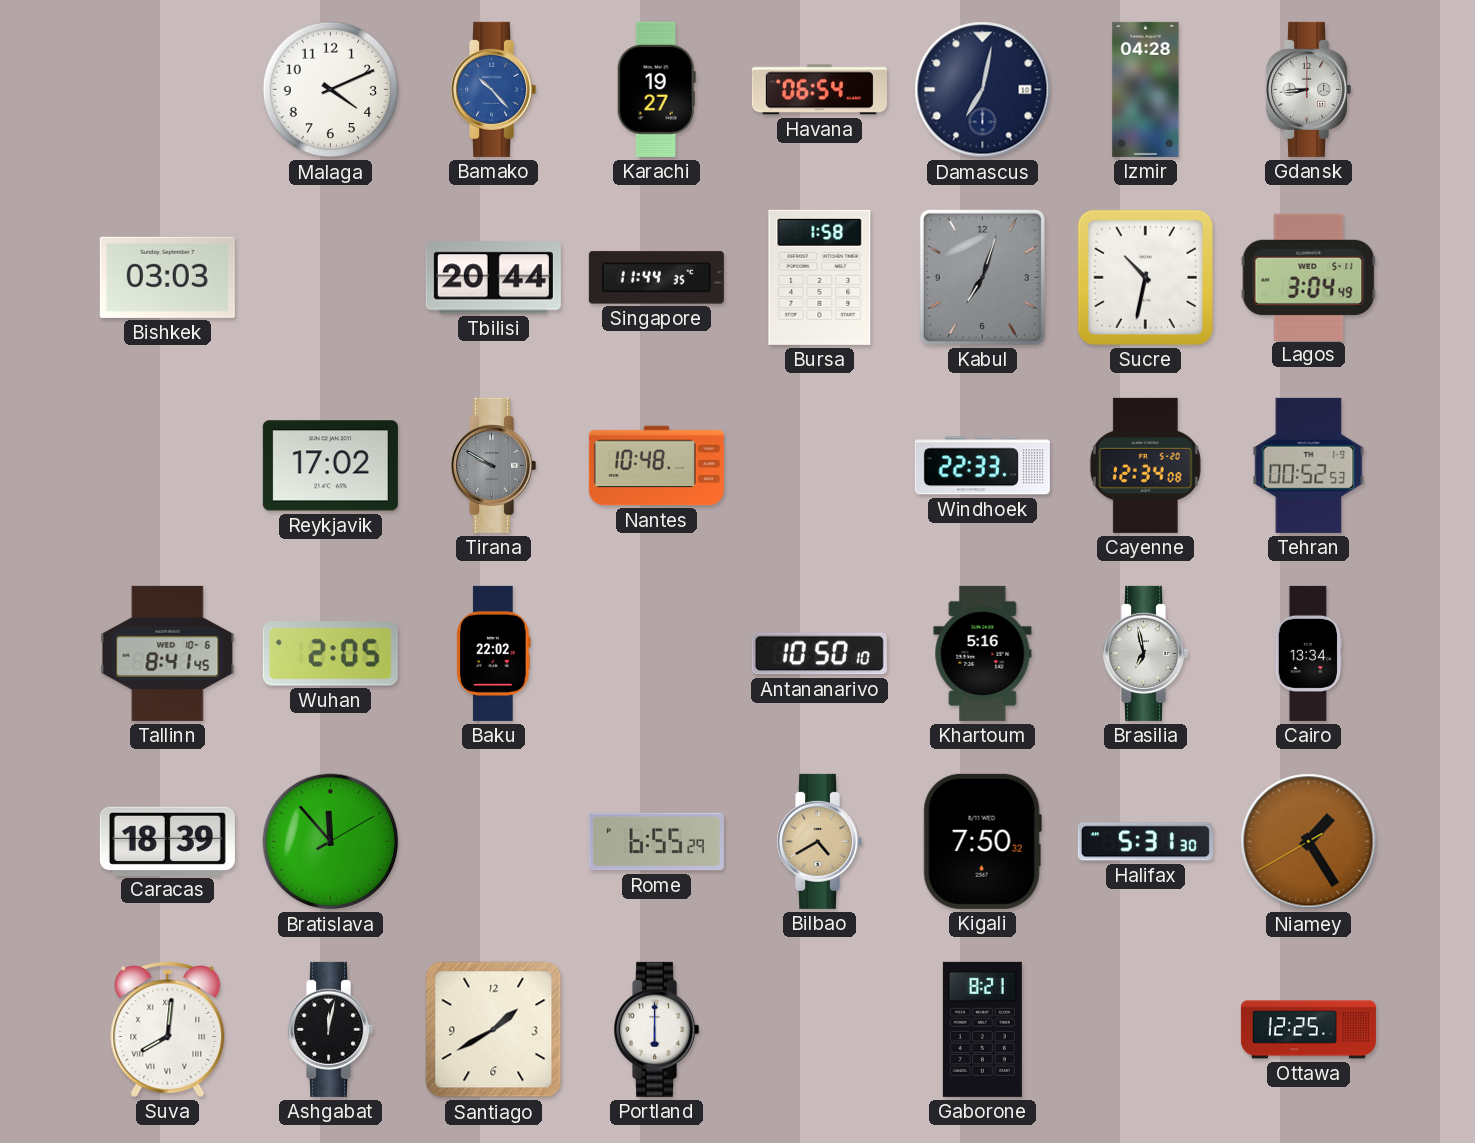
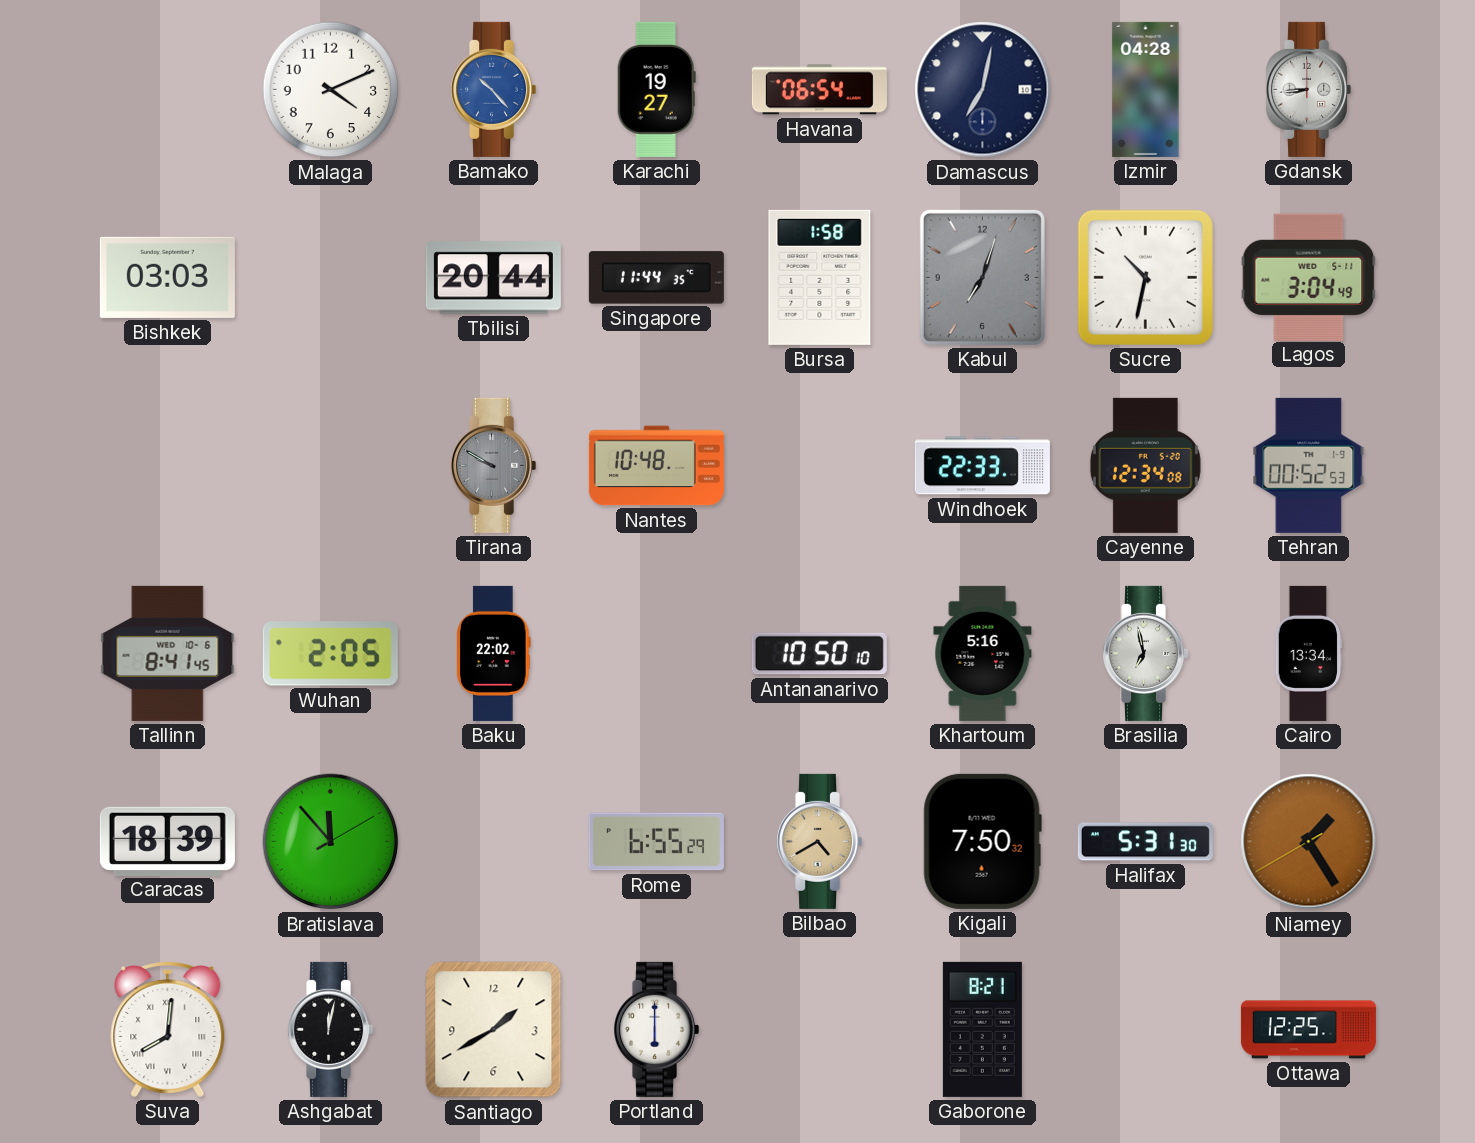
Reykjavik: 17:02 -> none (330, 466)
